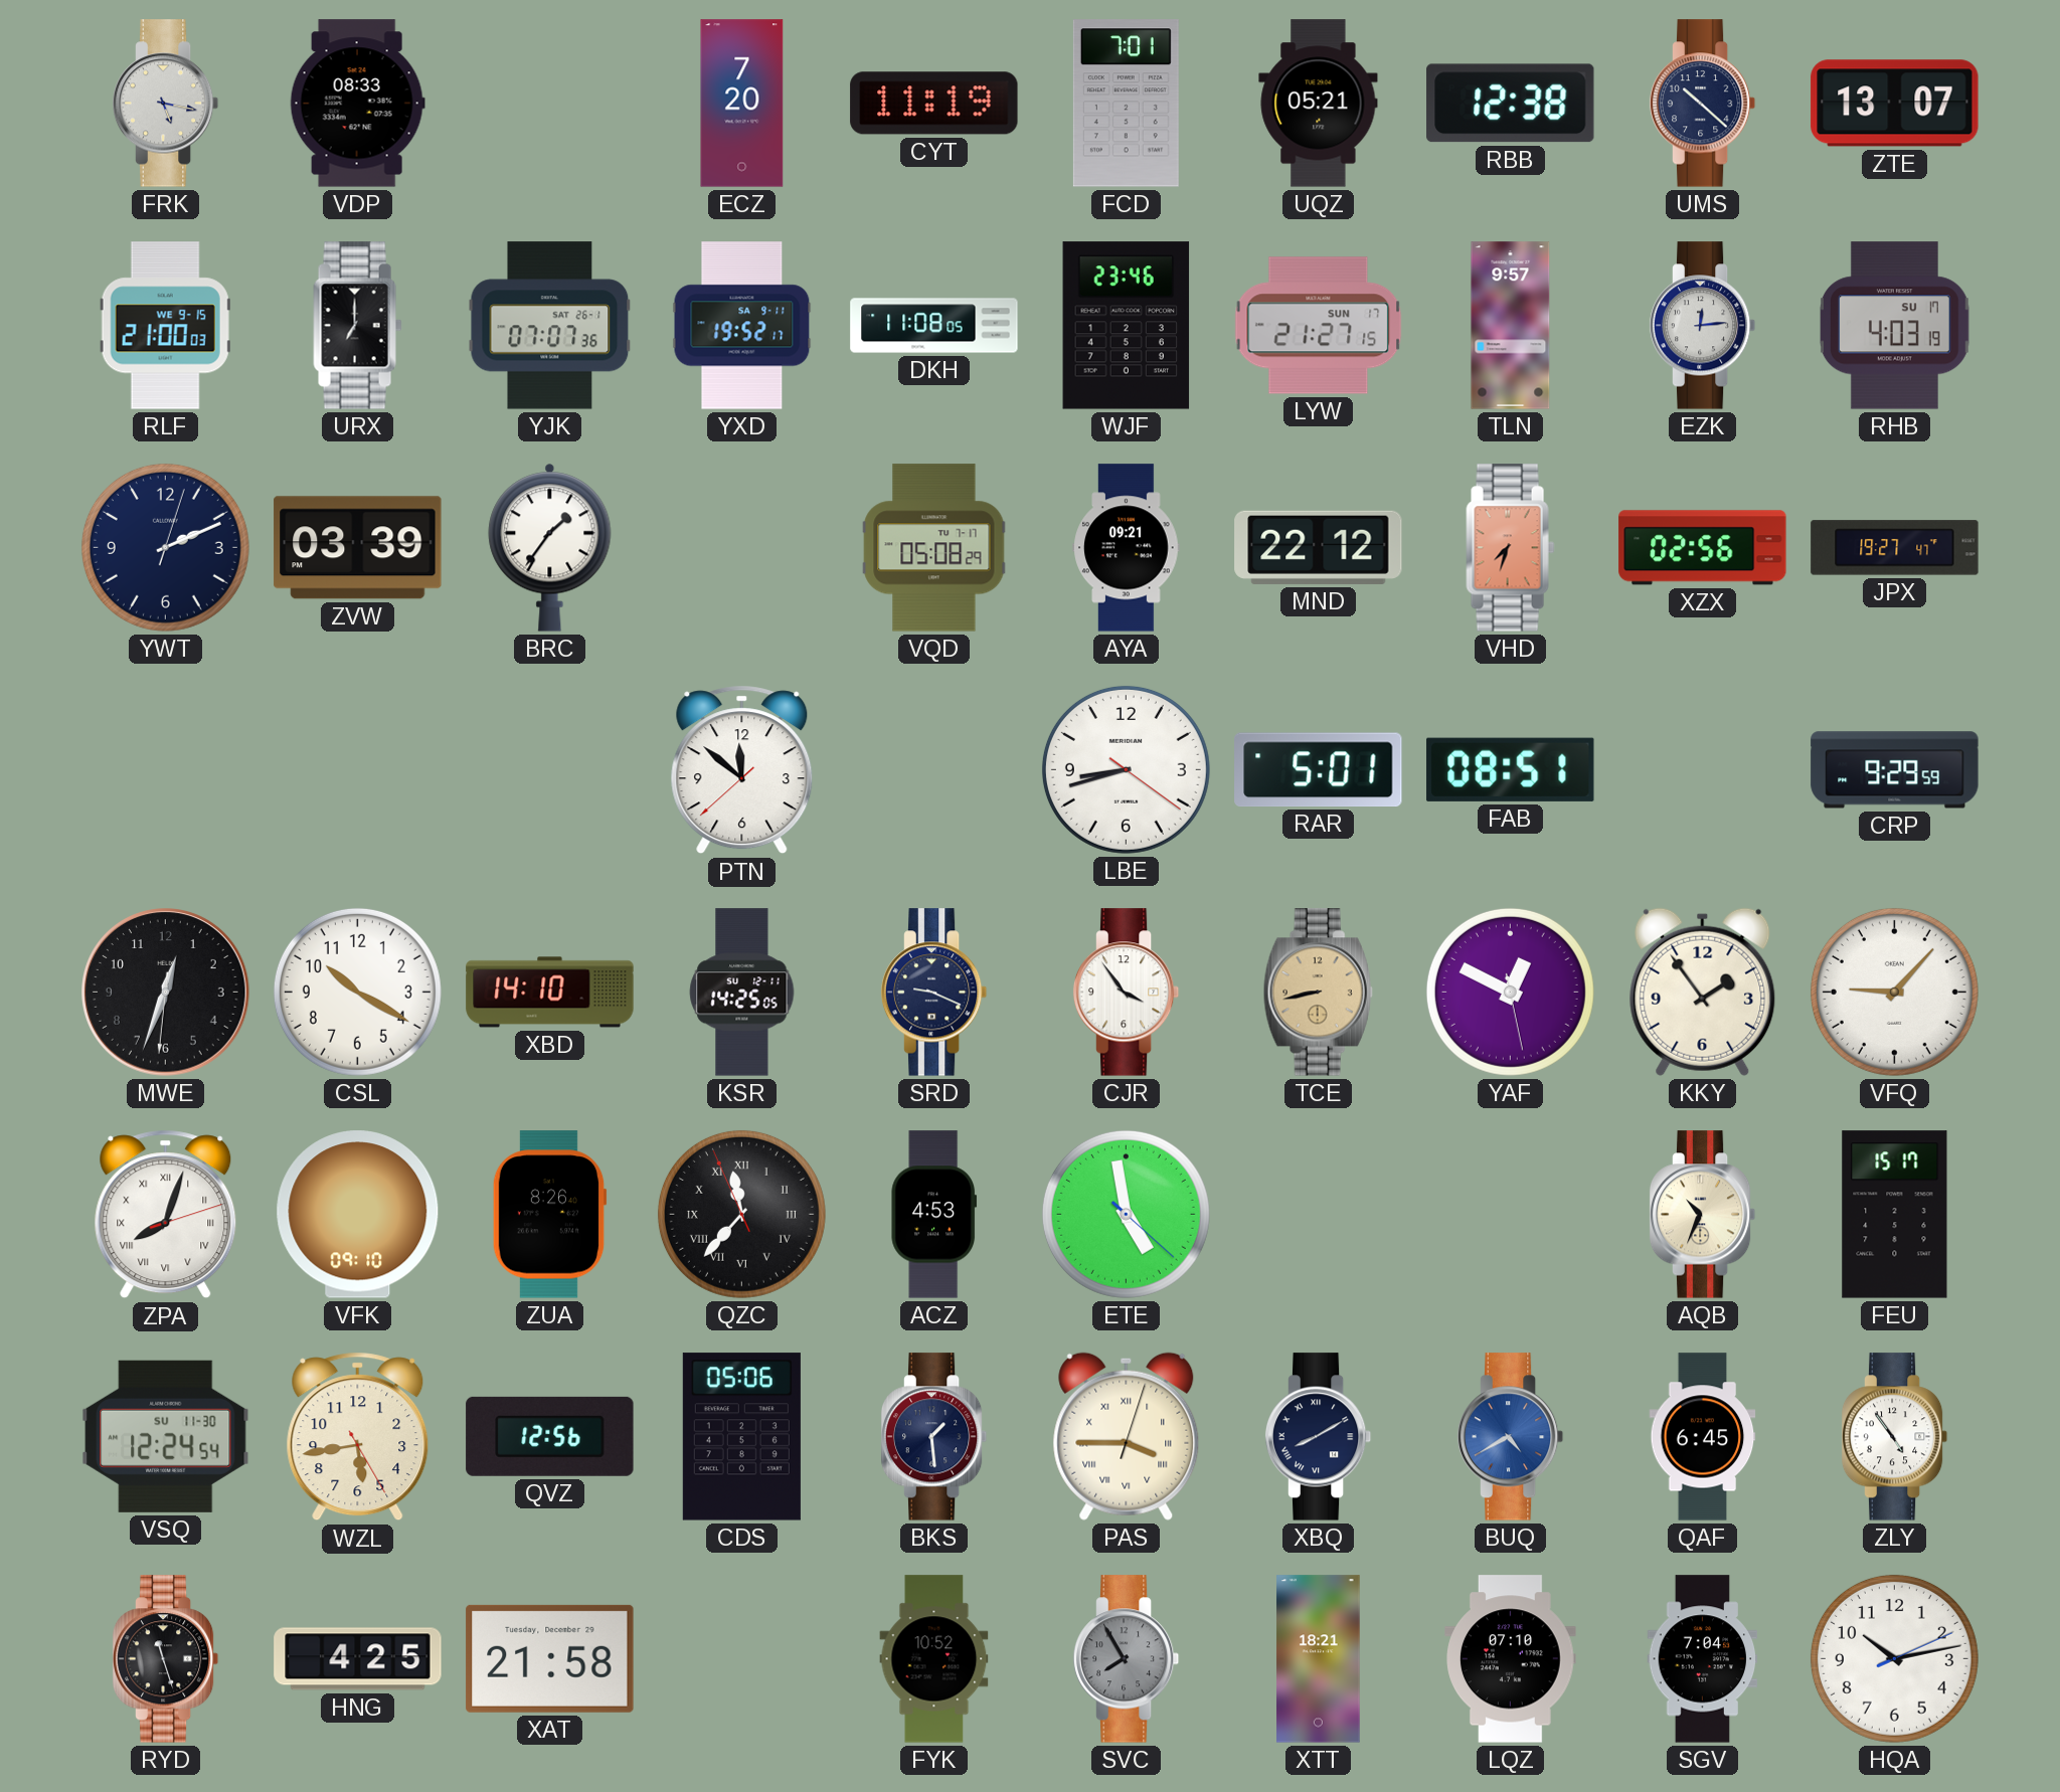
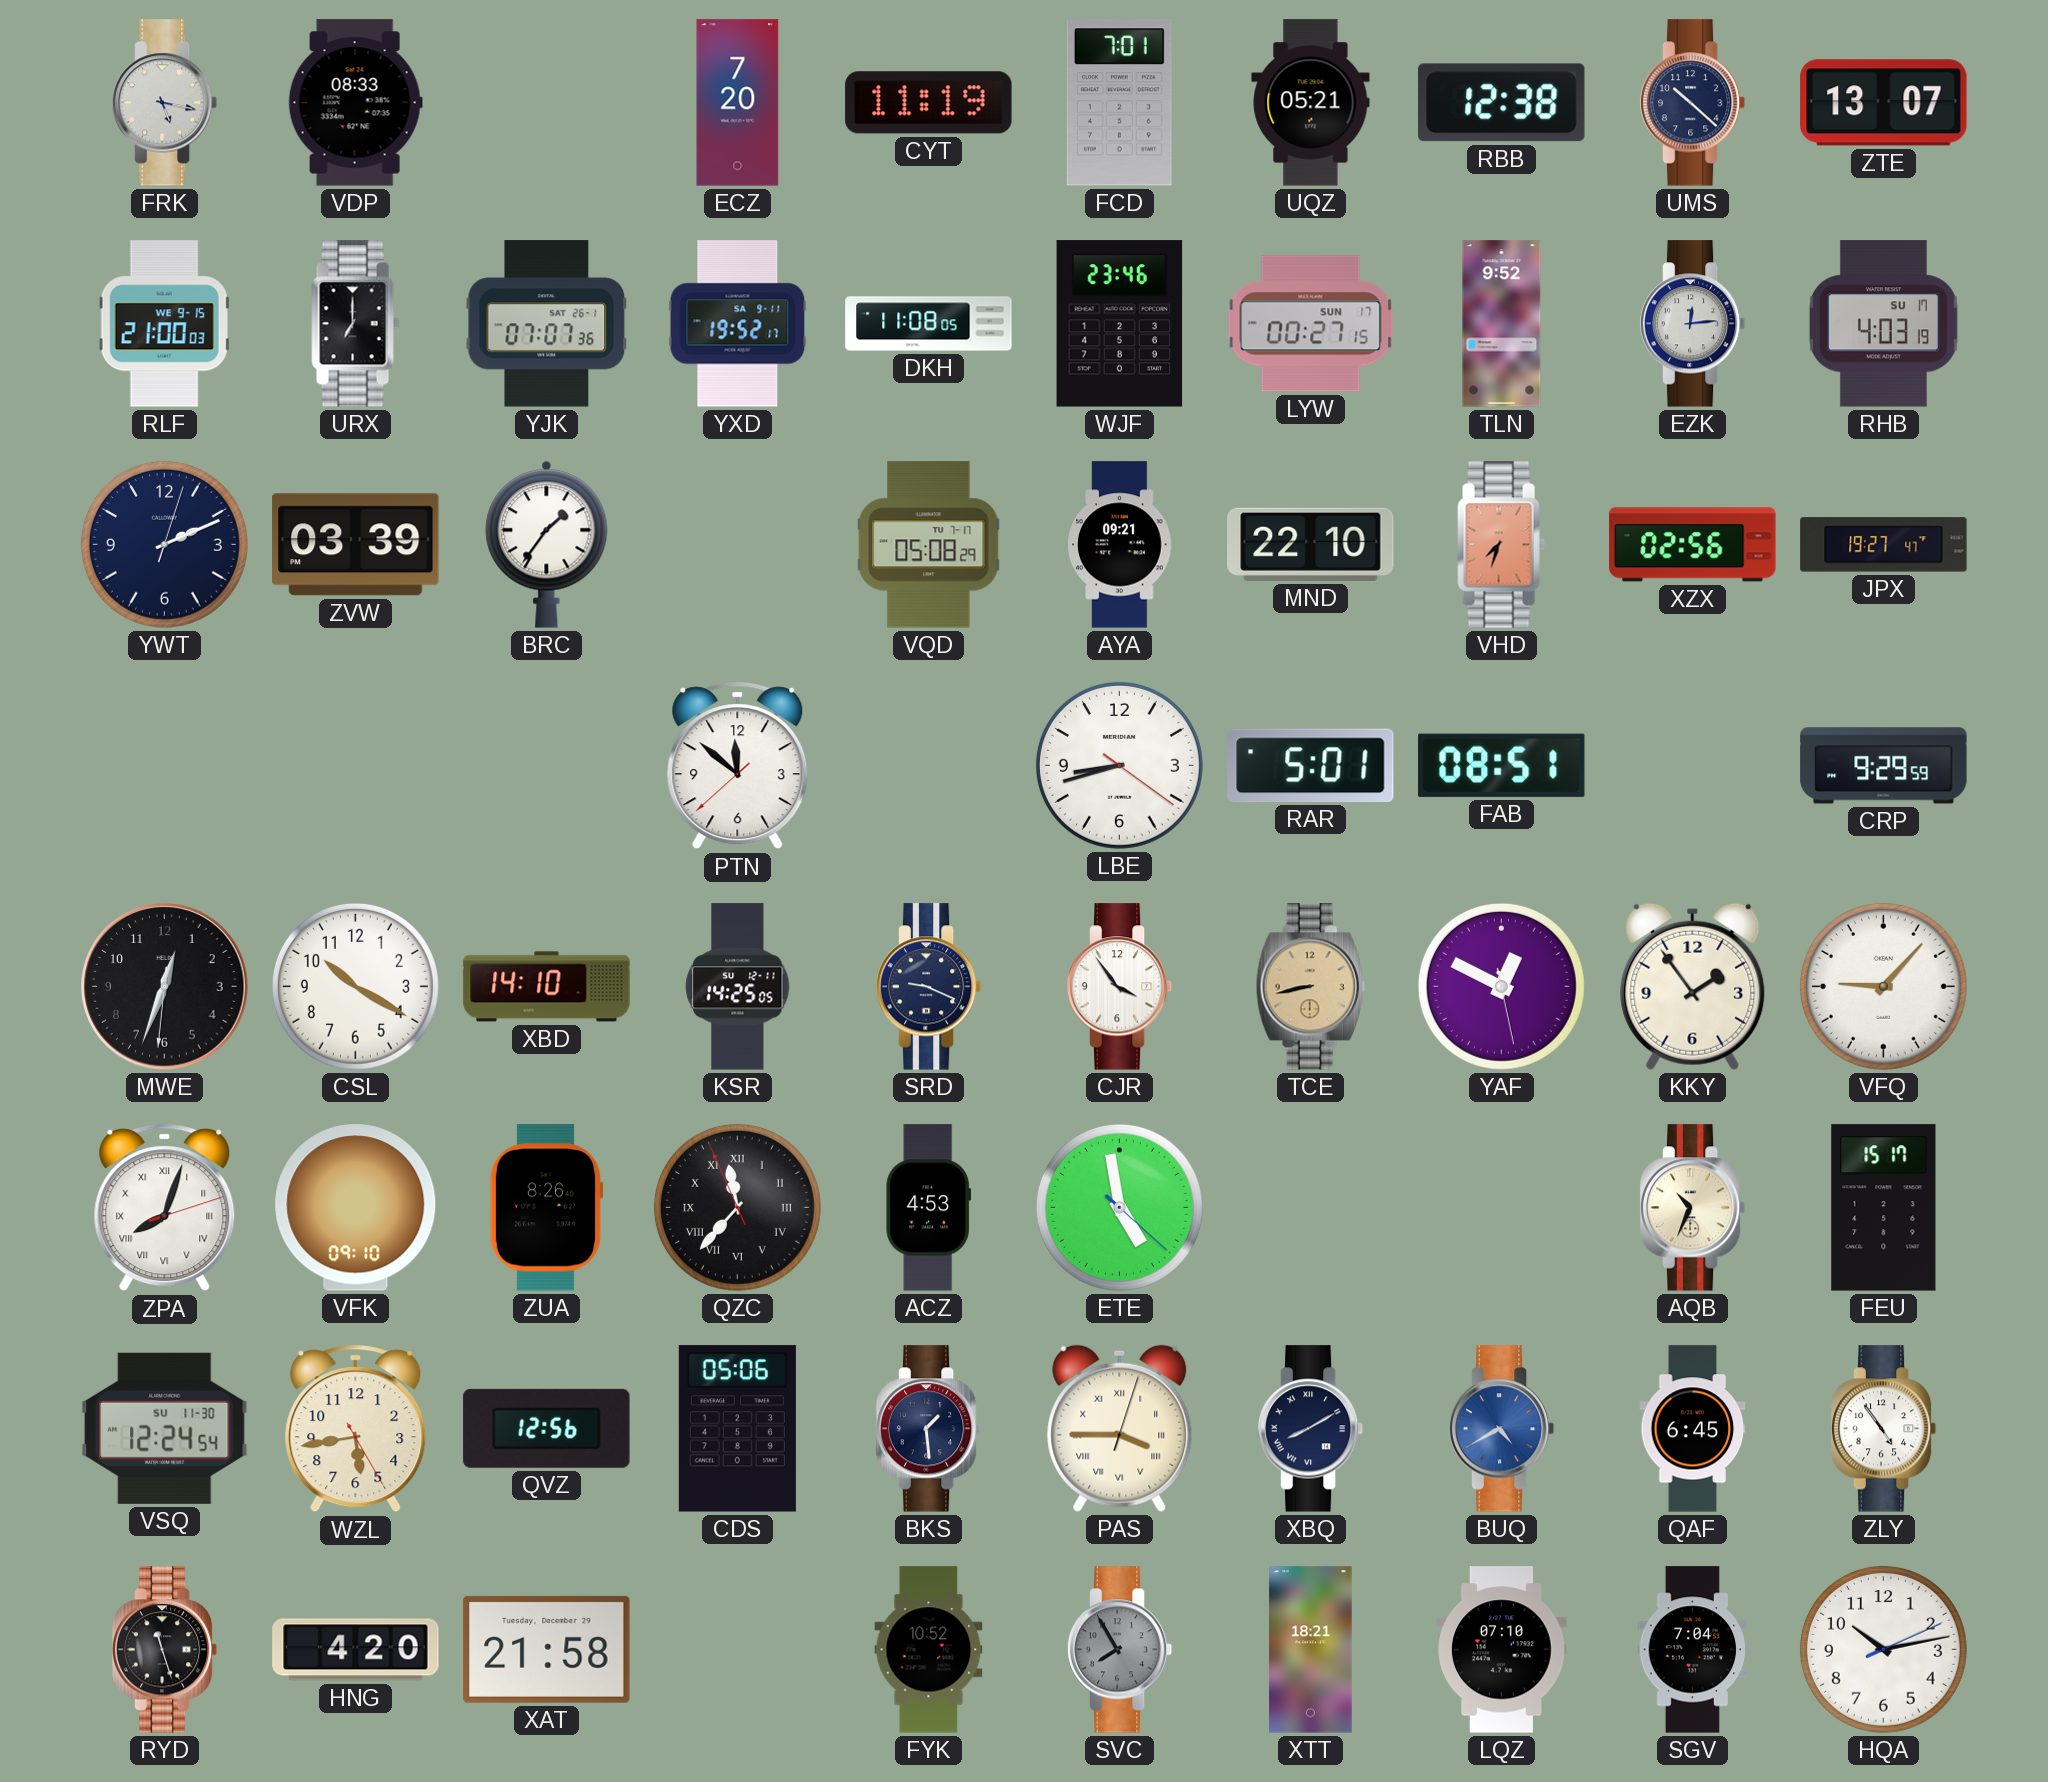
LYW: 21:27 -> 00:27 (1311, 324)
TLN: 9:57 -> 9:52 (1502, 324)
MND: 22:12 -> 22:10 (1311, 544)
HNG: 4:25 -> 4:20 (356, 1650)
